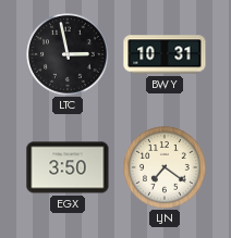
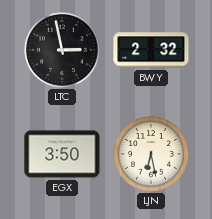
BWY: 10:31 -> 2:32 (151, 50)
LJN: 7:21 -> 6:28 (152, 155)
